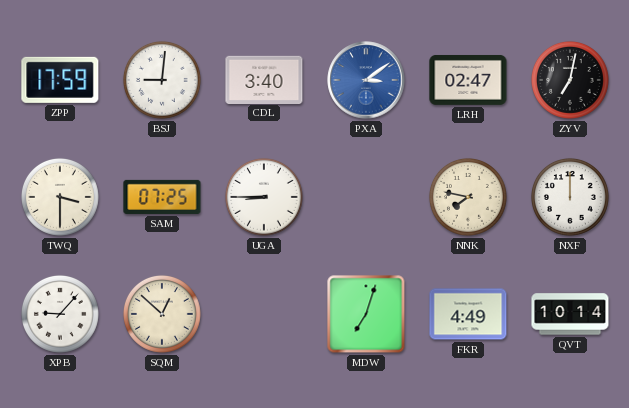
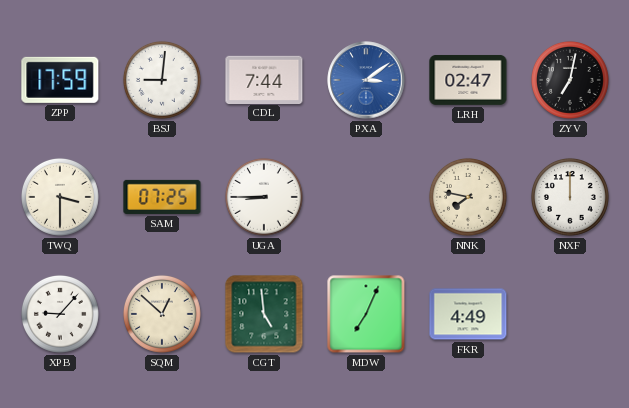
CDL: 3:40 -> 7:44 (264, 79)
CGT: none -> 4:59 (264, 314)
MDW: 7:03 -> 7:04 (366, 314)
QVT: 10:14 -> none (570, 314)
